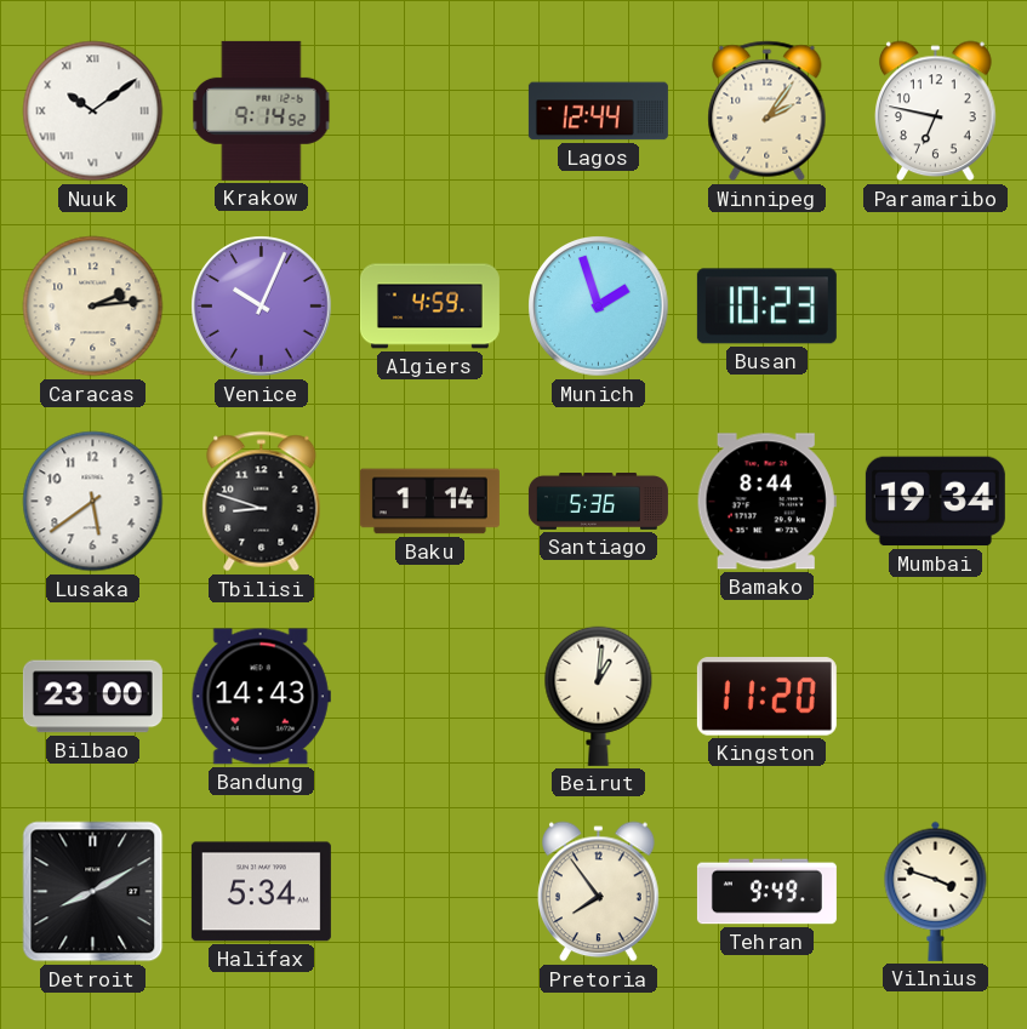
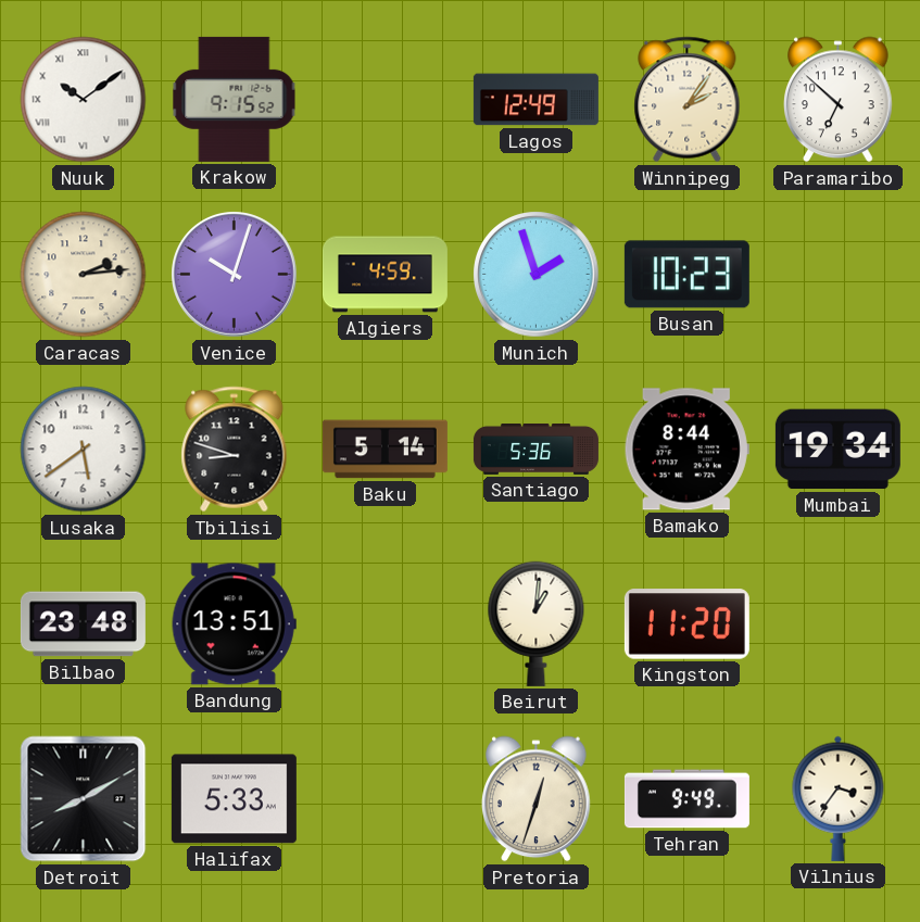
Krakow: 9:14 -> 9:15 (235, 99)
Lagos: 12:44 -> 12:49 (535, 100)
Paramaribo: 6:47 -> 6:52 (839, 100)
Venice: 10:04 -> 10:03 (235, 275)
Baku: 1:14 -> 5:14 (385, 450)
Bilbao: 23:00 -> 23:48 (83, 624)
Bandung: 14:43 -> 13:51 (234, 624)
Halifax: 5:34 -> 5:33 (234, 799)
Pretoria: 7:54 -> 12:33 (537, 799)
Vilnius: 3:48 -> 3:36 (839, 798)
